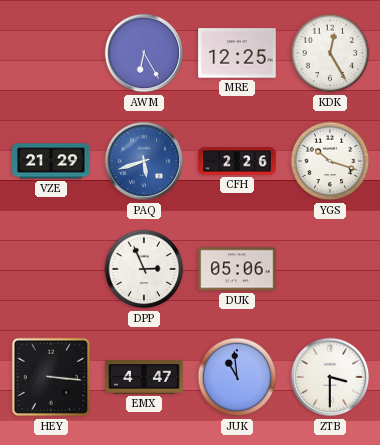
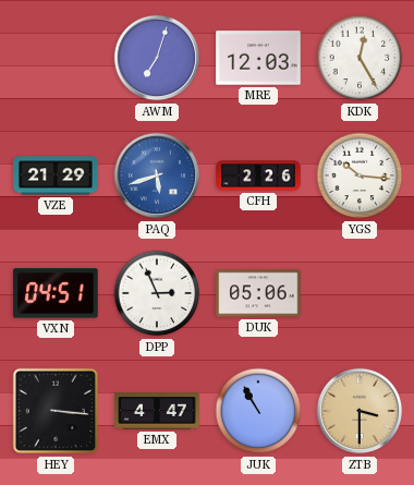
AWM: 6:25 -> 7:03 (157, 58)
MRE: 12:25 -> 12:03 (258, 58)
YGS: 10:18 -> 10:16 (360, 175)
VXN: none -> 04:51 (56, 293)
JUK: 10:59 -> 10:55 (258, 411)
ZTB dial: white -> champagne (360, 411)
